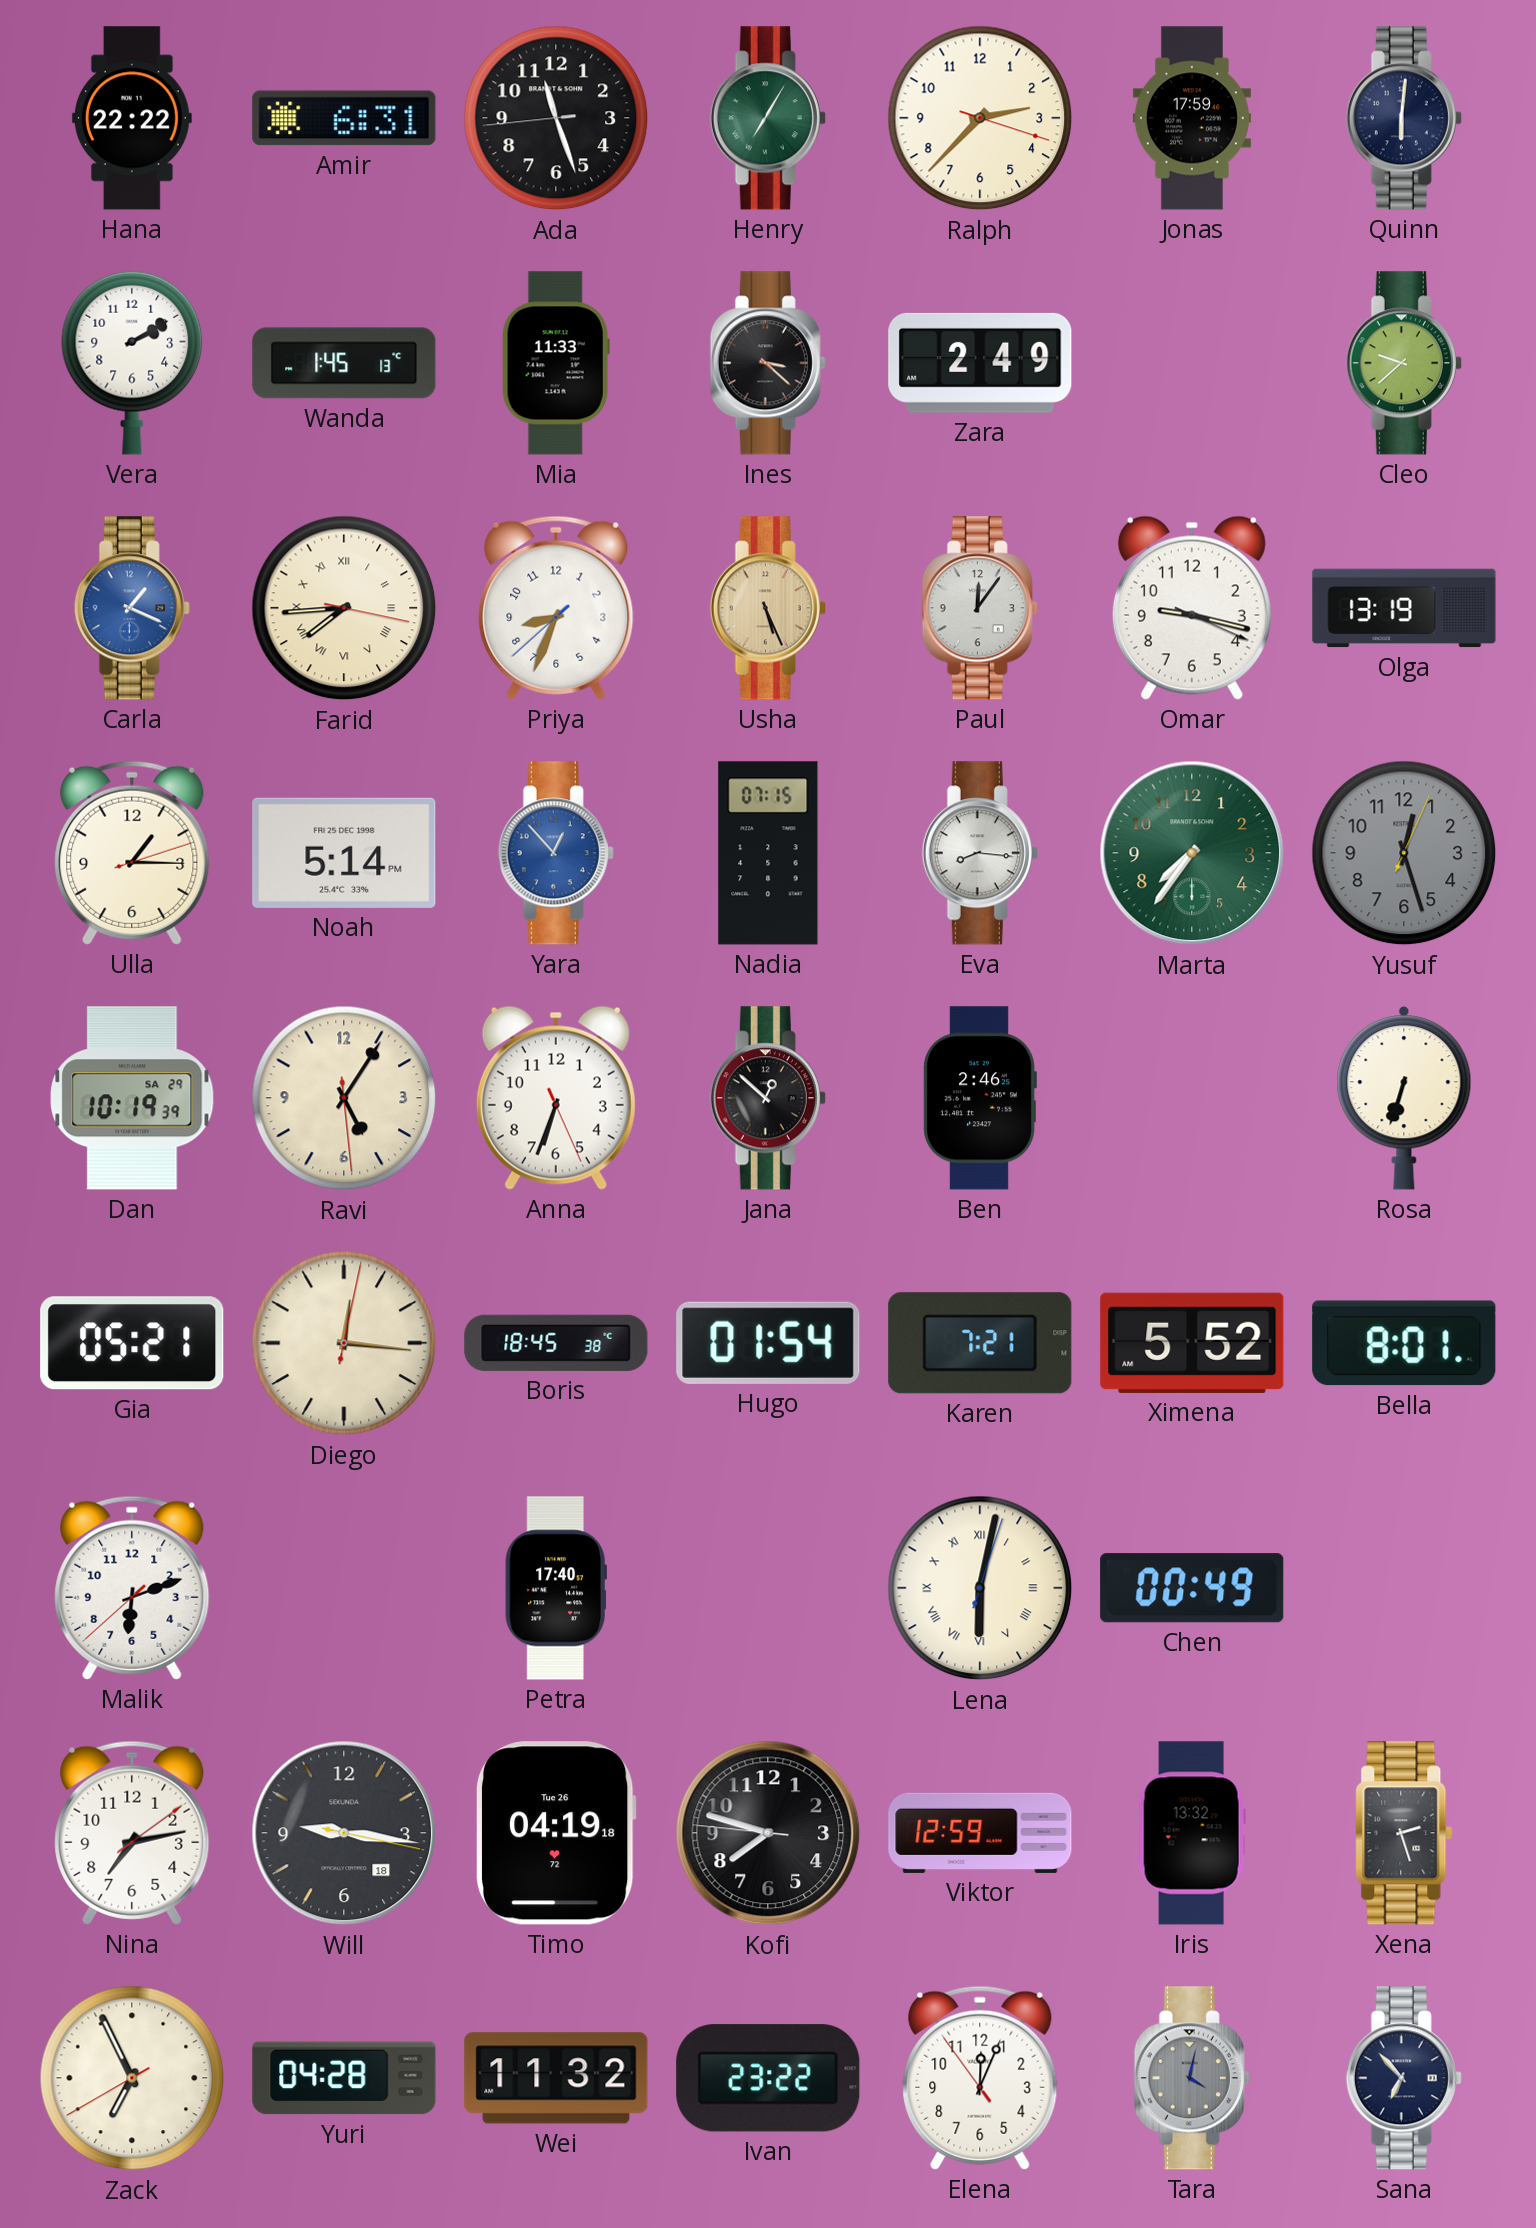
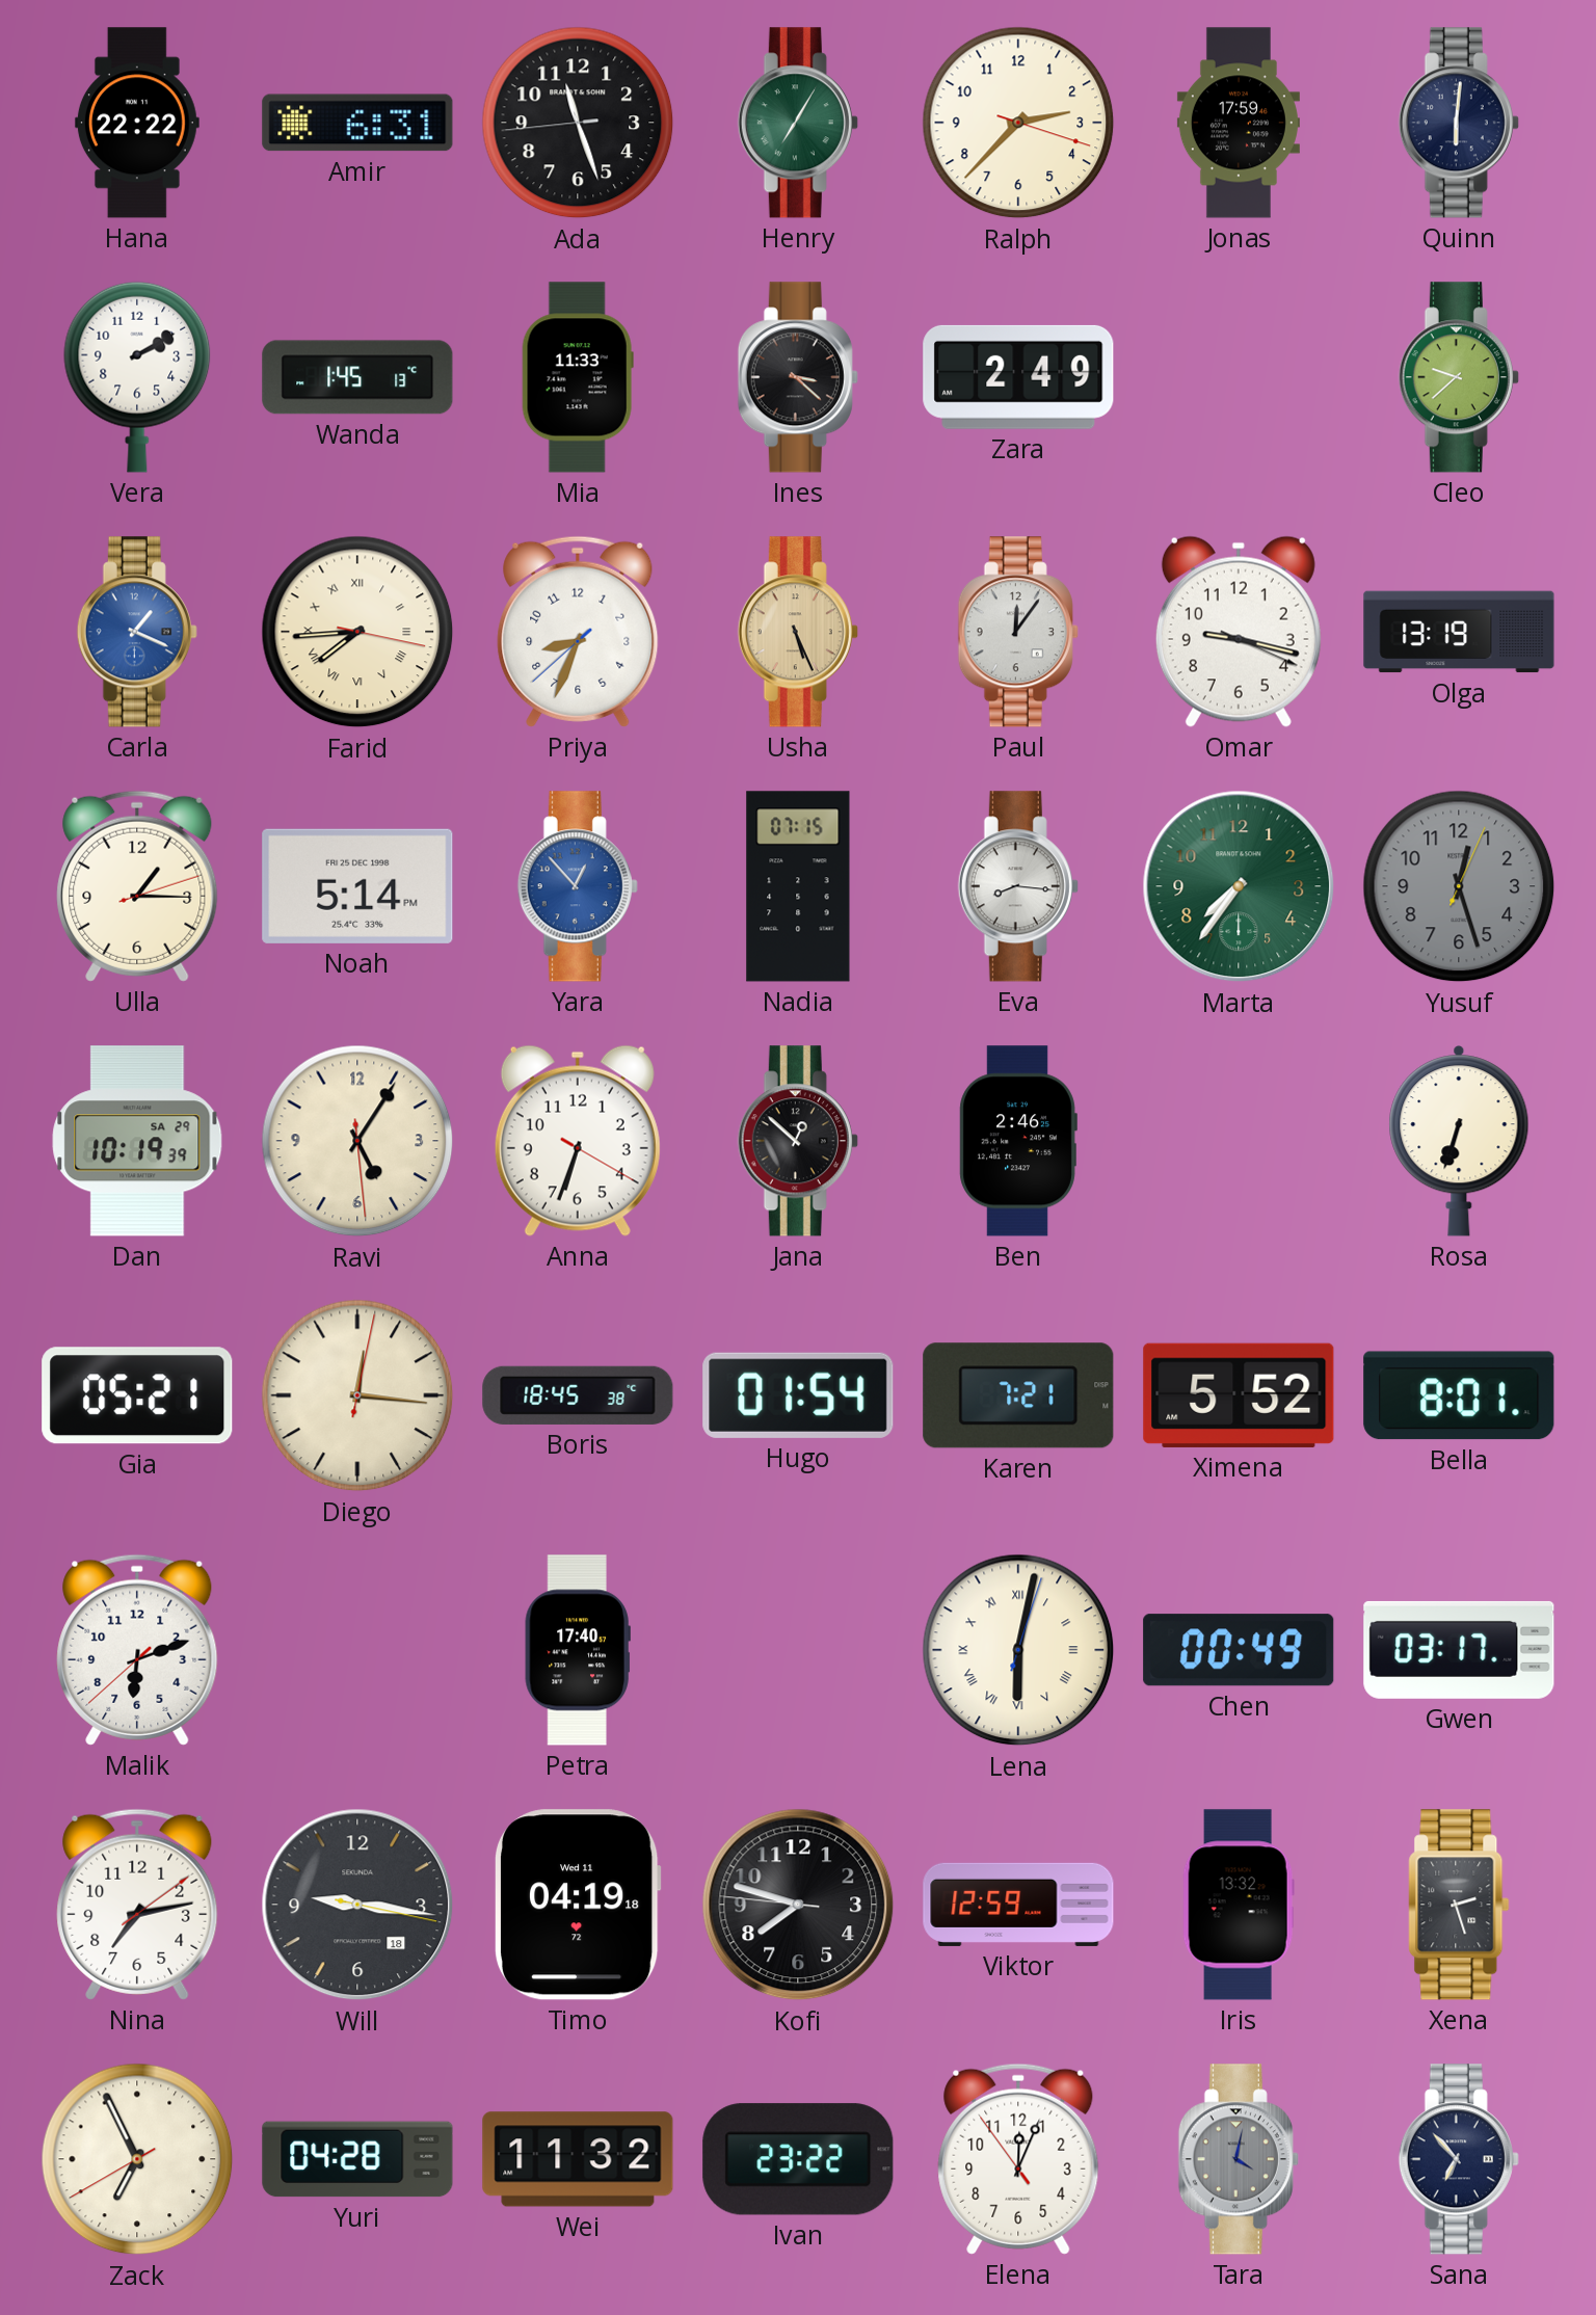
Anna: 6:33:26 -> 6:33:20 (578, 1141)
Gwen: none -> 03:17 (1459, 1650)
Timo date: Tue 26 -> Wed 11 (578, 1905)
